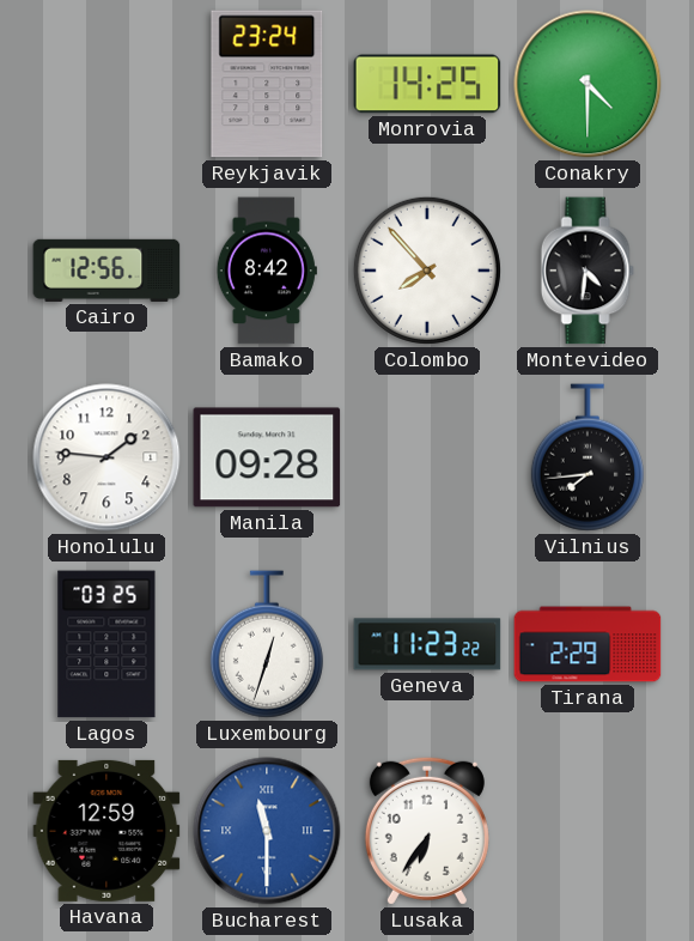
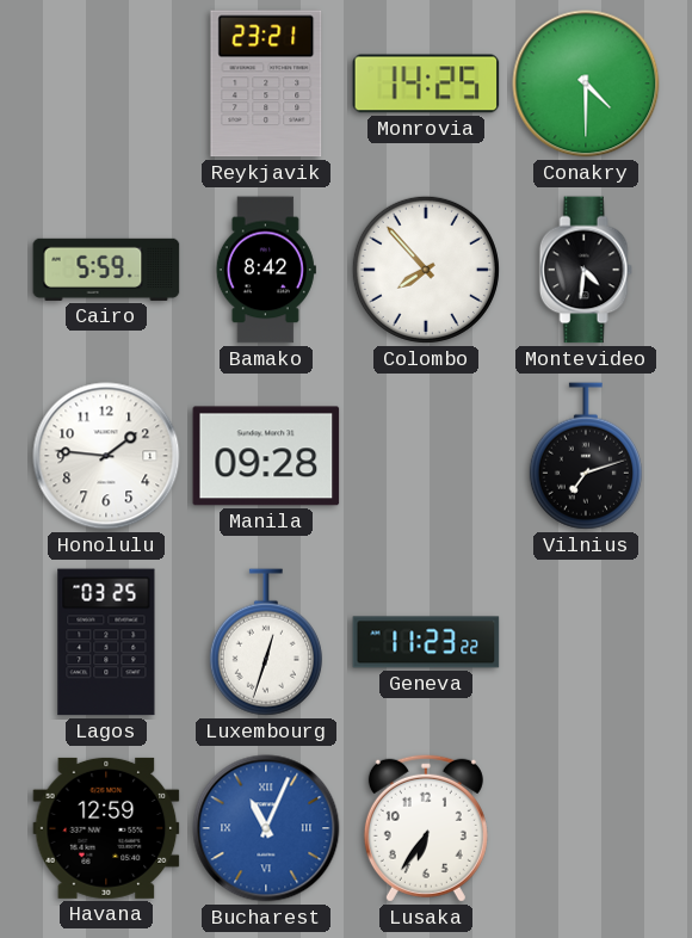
Reykjavik: 23:24 -> 23:21 (266, 84)
Cairo: 12:56 -> 5:59 (106, 270)
Vilnius: 7:44 -> 7:12 (586, 456)
Tirana: 2:29 -> none (588, 644)
Bucharest: 11:30 -> 11:04 (266, 828)
